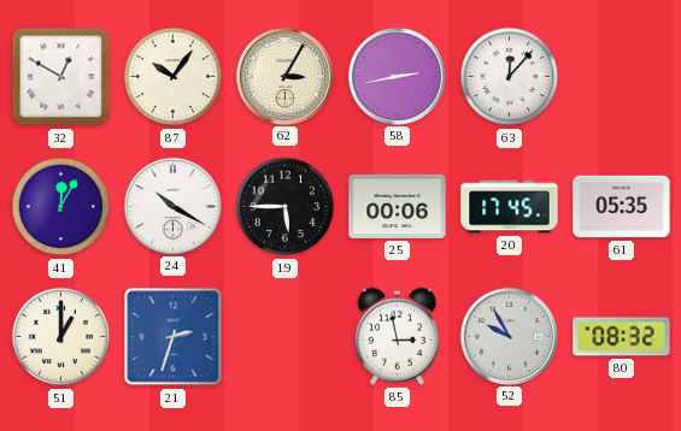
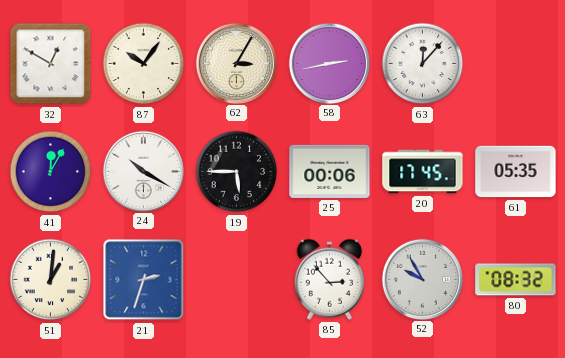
51: 1:00 -> 1:01 (51, 280)
85: 2:58 -> 2:53 (329, 279)
